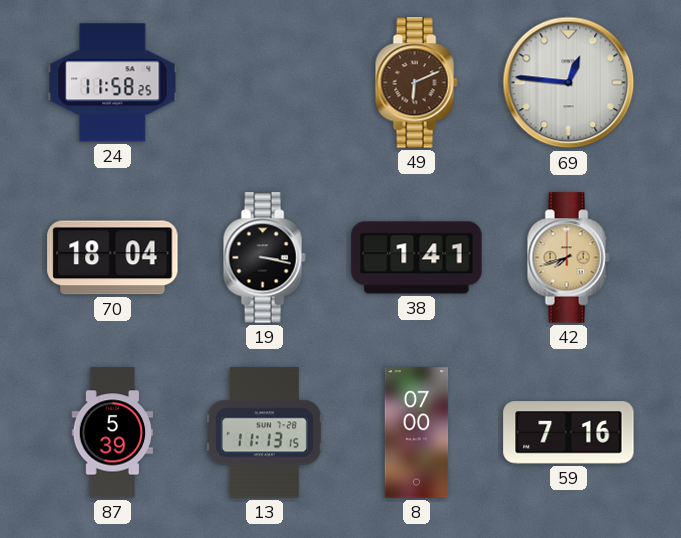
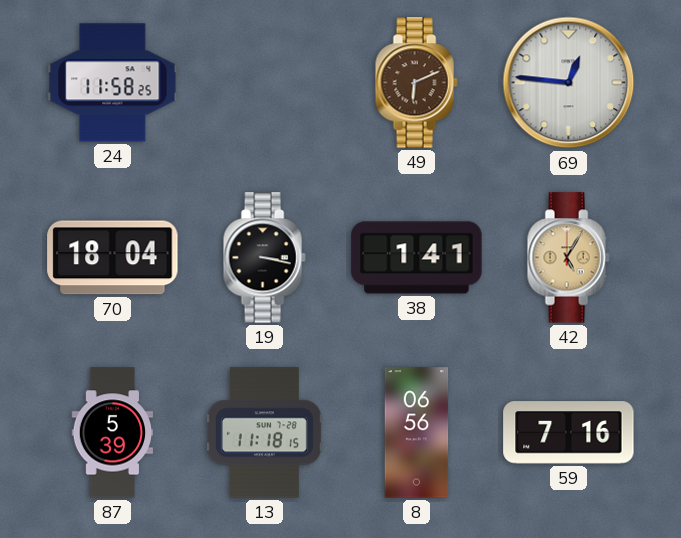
42: 7:42 -> 5:05 (568, 258)
13: 11:13 -> 11:18 (264, 433)
8: 07:00 -> 06:56 (417, 433)
